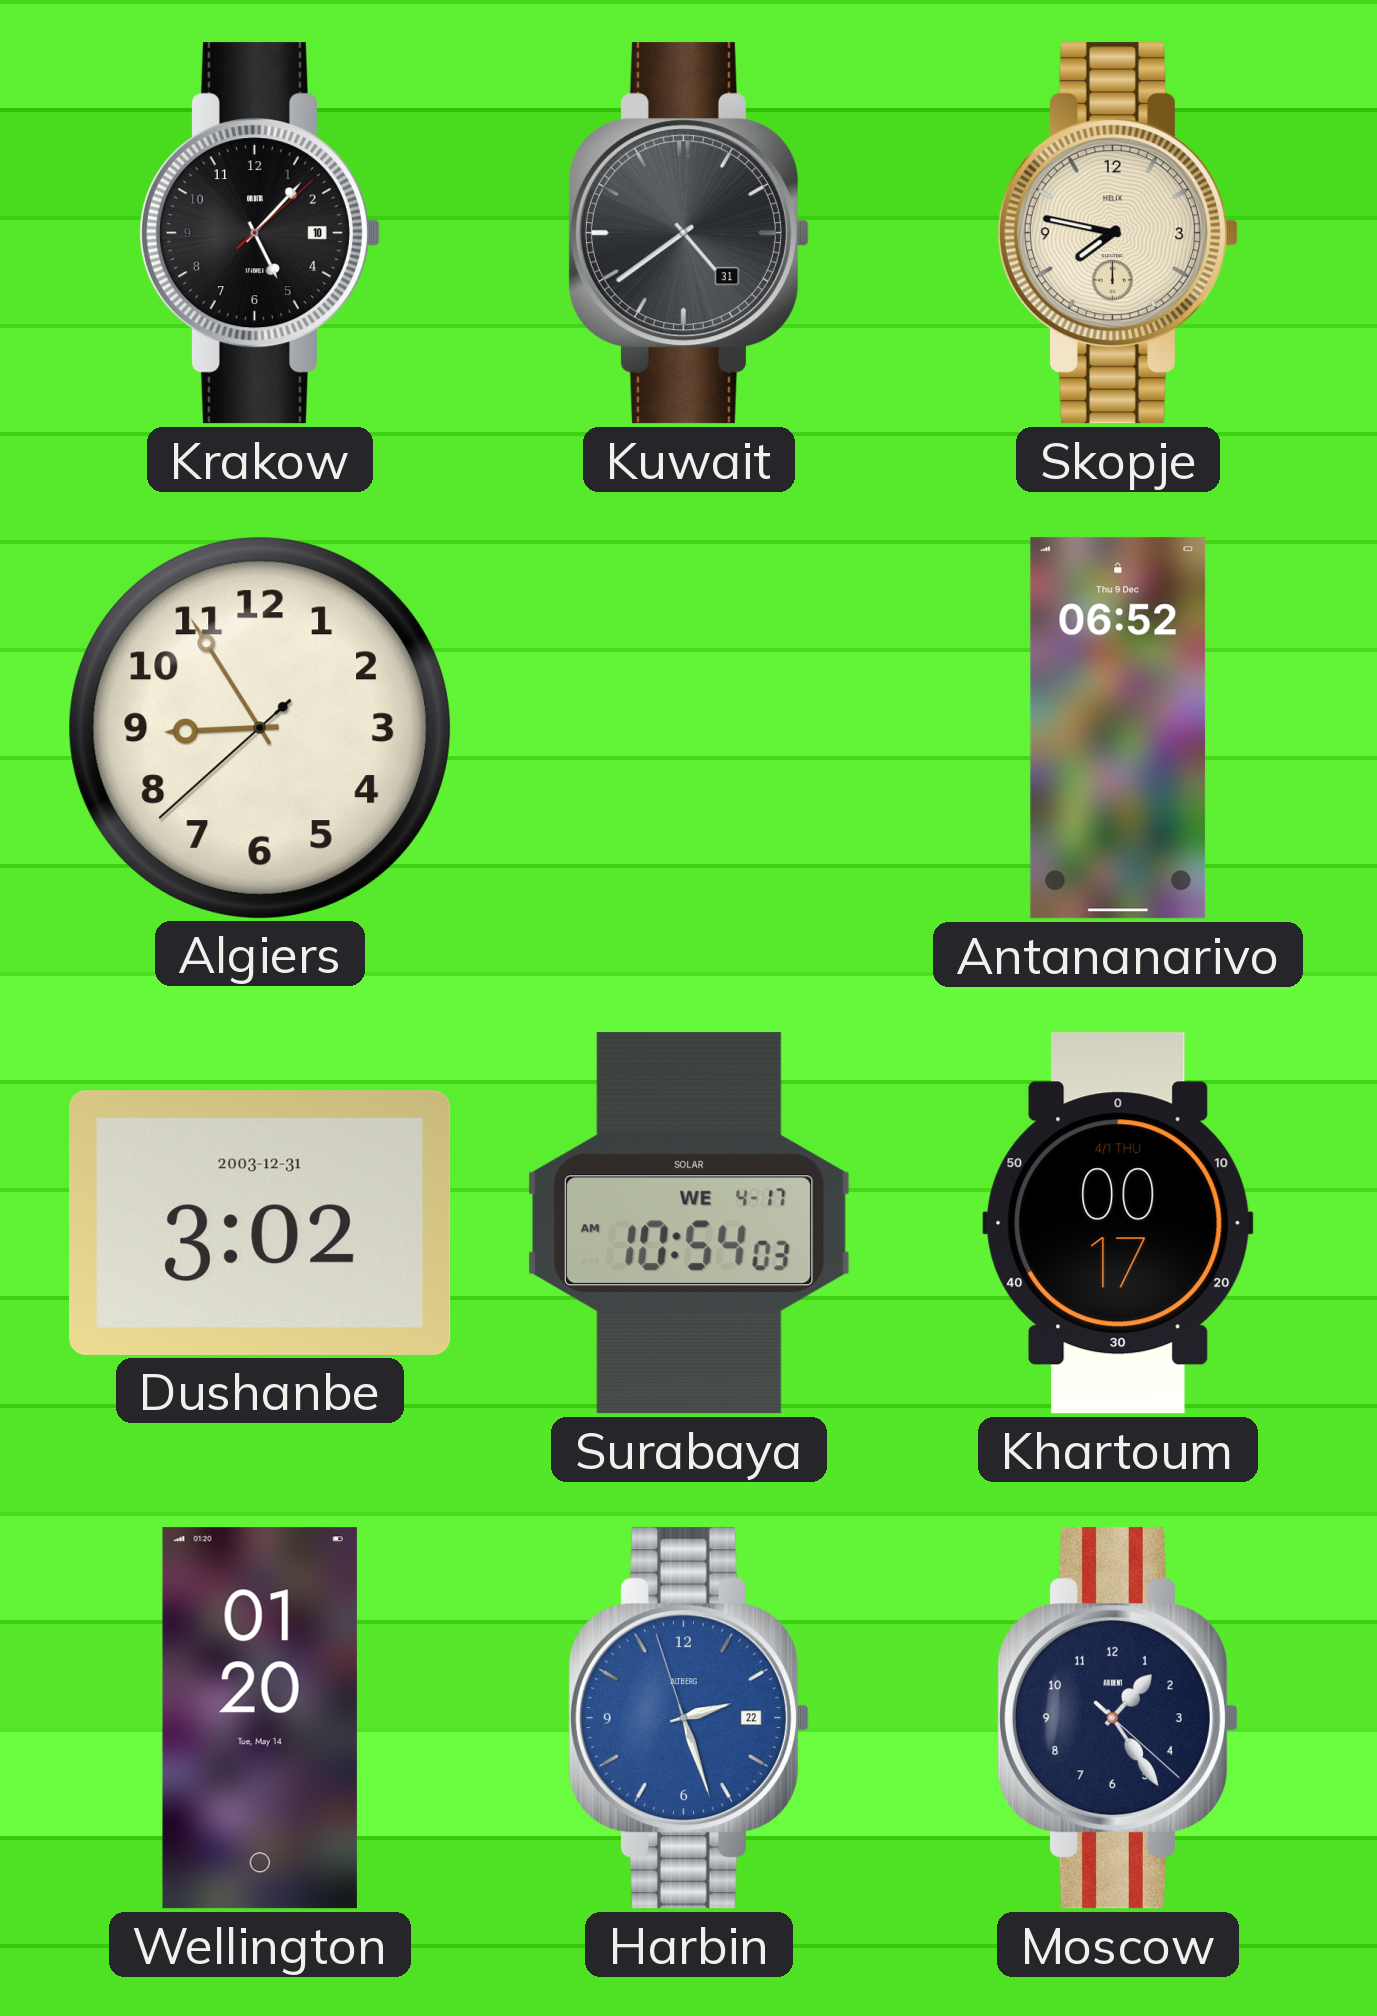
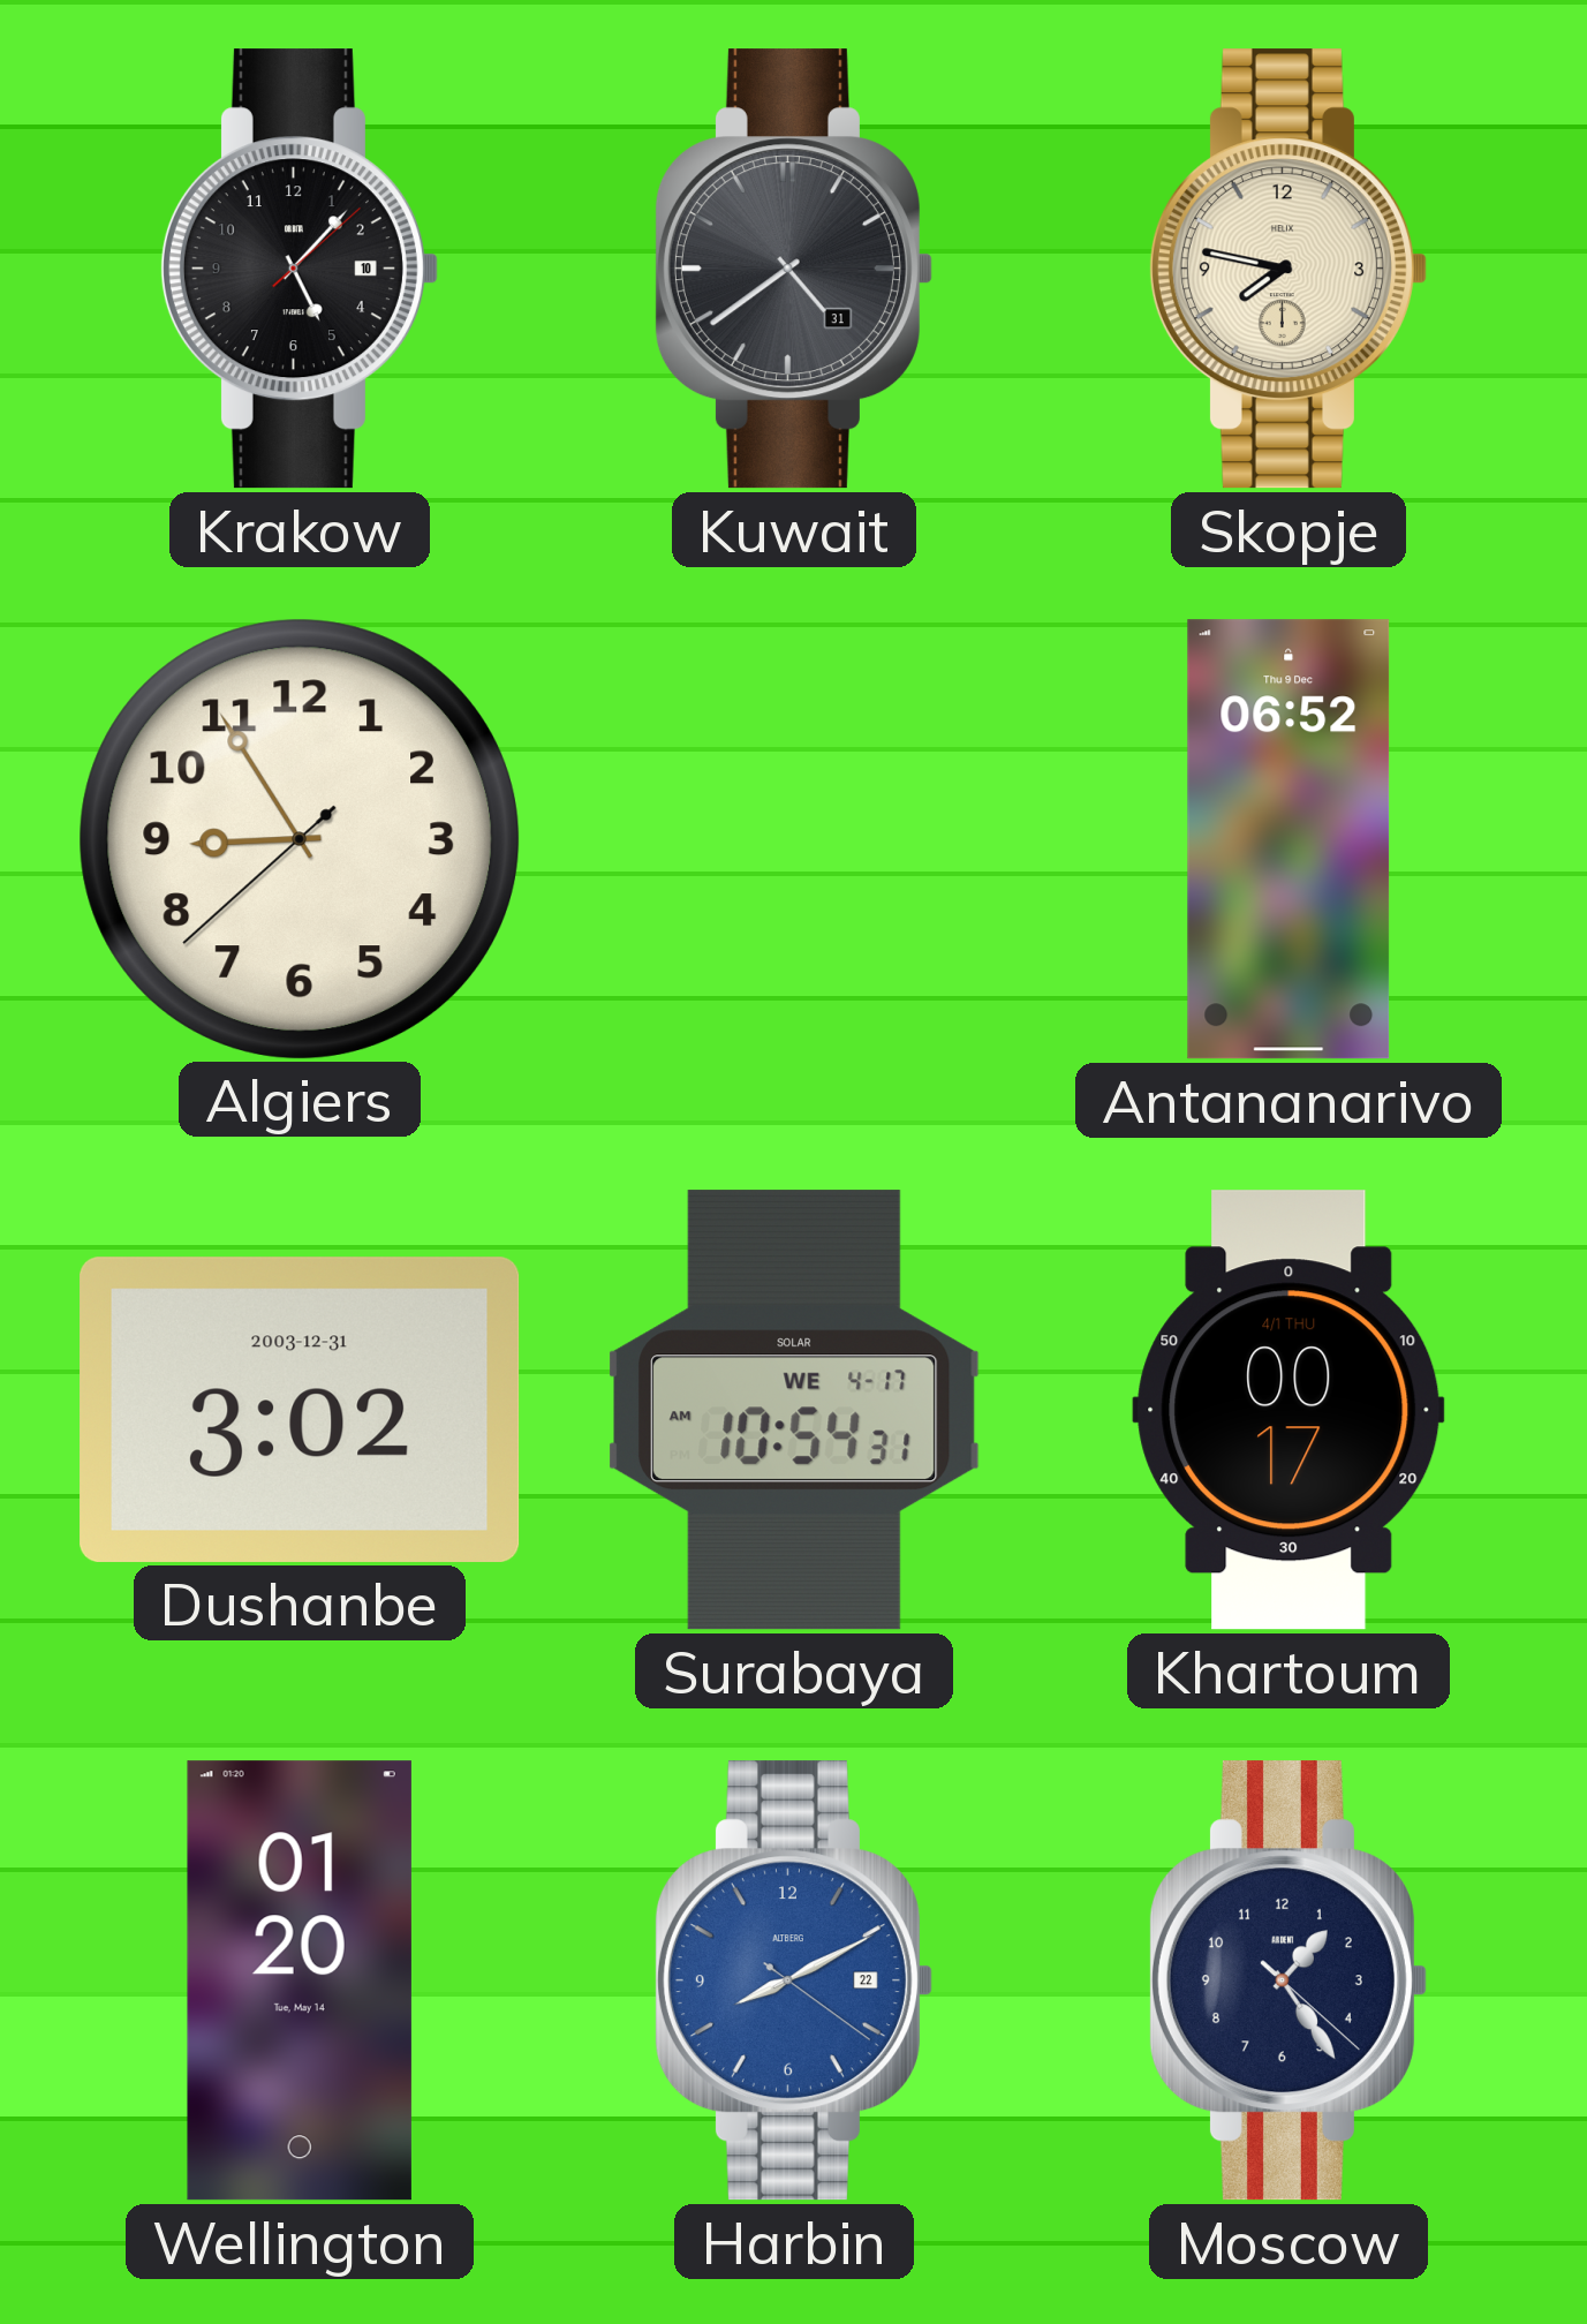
Surabaya: 10:54:03 AM -> 10:54:31 AM (794, 1410)
Harbin: 2:26 -> 8:10 (793, 1980)
